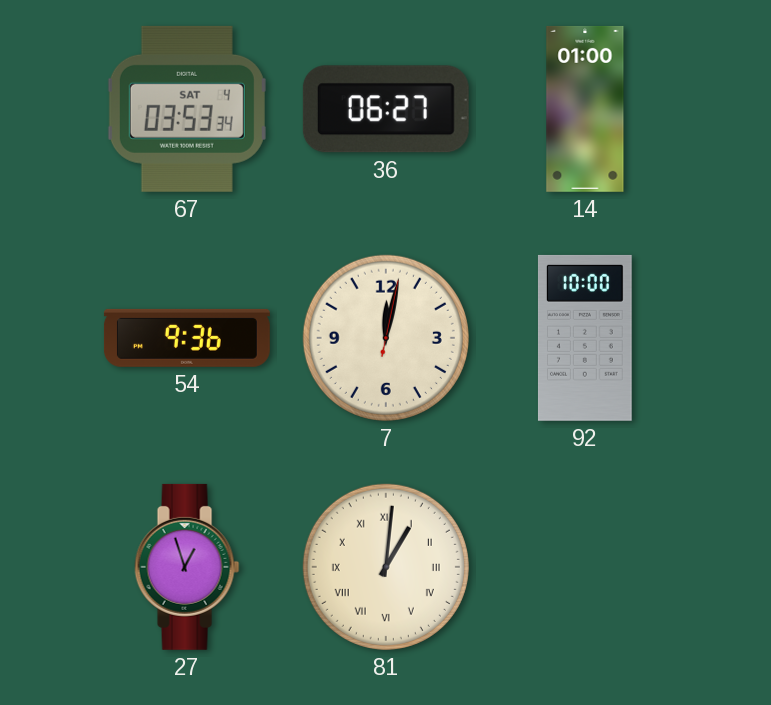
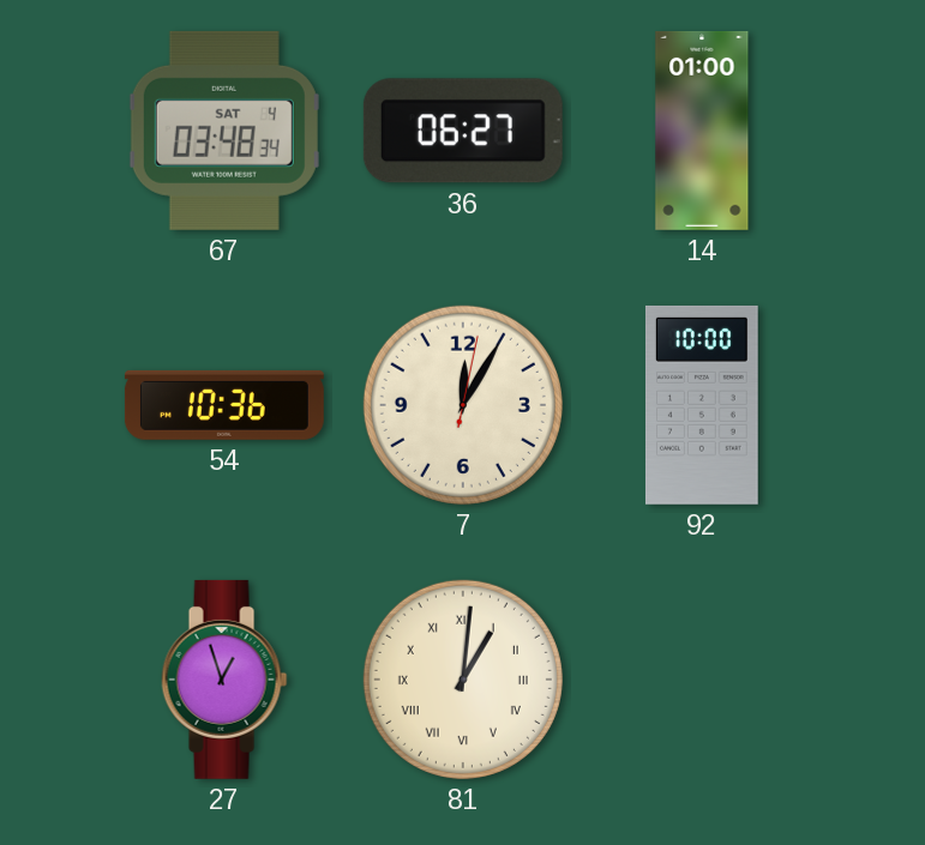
67: 03:53 -> 03:48 (224, 131)
54: 9:36 -> 10:36 (224, 405)
7: 12:02 -> 12:05 (463, 405)
